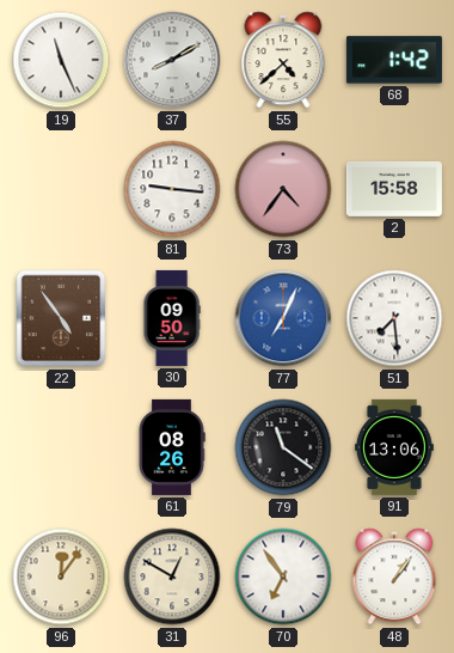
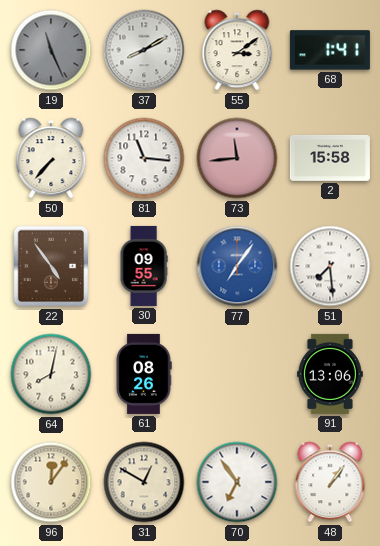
19 dial: white -> grey (51, 50)
55: 4:38 -> 3:09 (237, 50)
68: 1:42 -> 1:41 (330, 50)
50: none -> 7:37 (51, 158)
81: 9:16 -> 11:16 (144, 158)
73: 4:36 -> 11:44 (237, 158)
30: 09:50 -> 09:55 (144, 266)
77: 7:04 -> 7:06 (237, 266)
64: none -> 8:02 (51, 374)
79: 11:21 -> none (283, 447)
